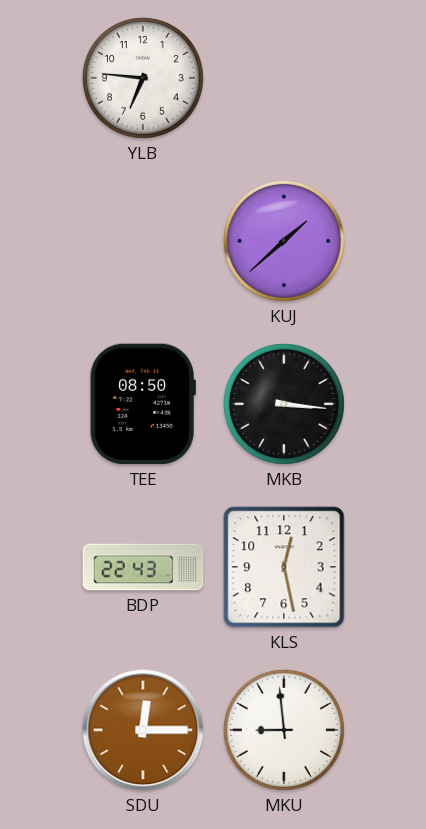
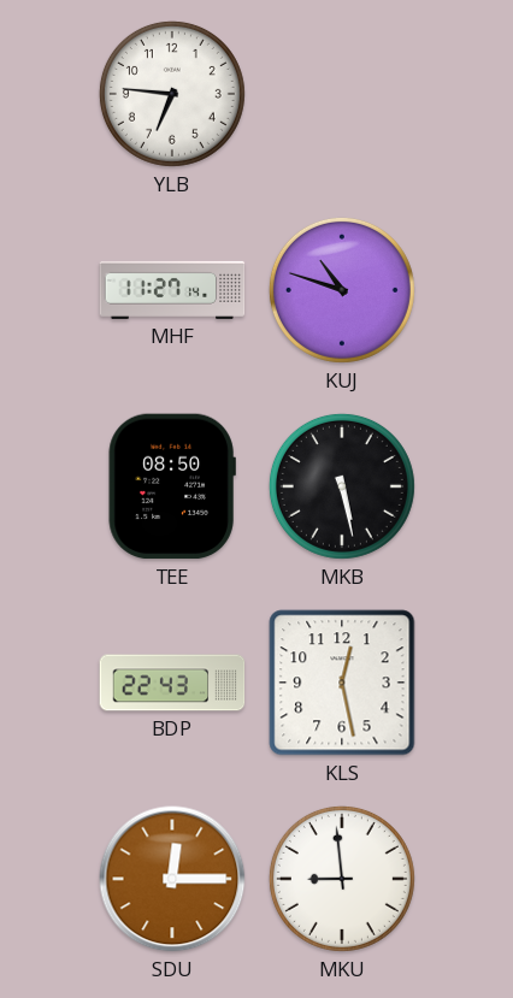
MHF: none -> 11:27 (172, 290)
KUJ: 1:38 -> 10:48 (342, 290)
MKB: 3:16 -> 5:28 (342, 486)
